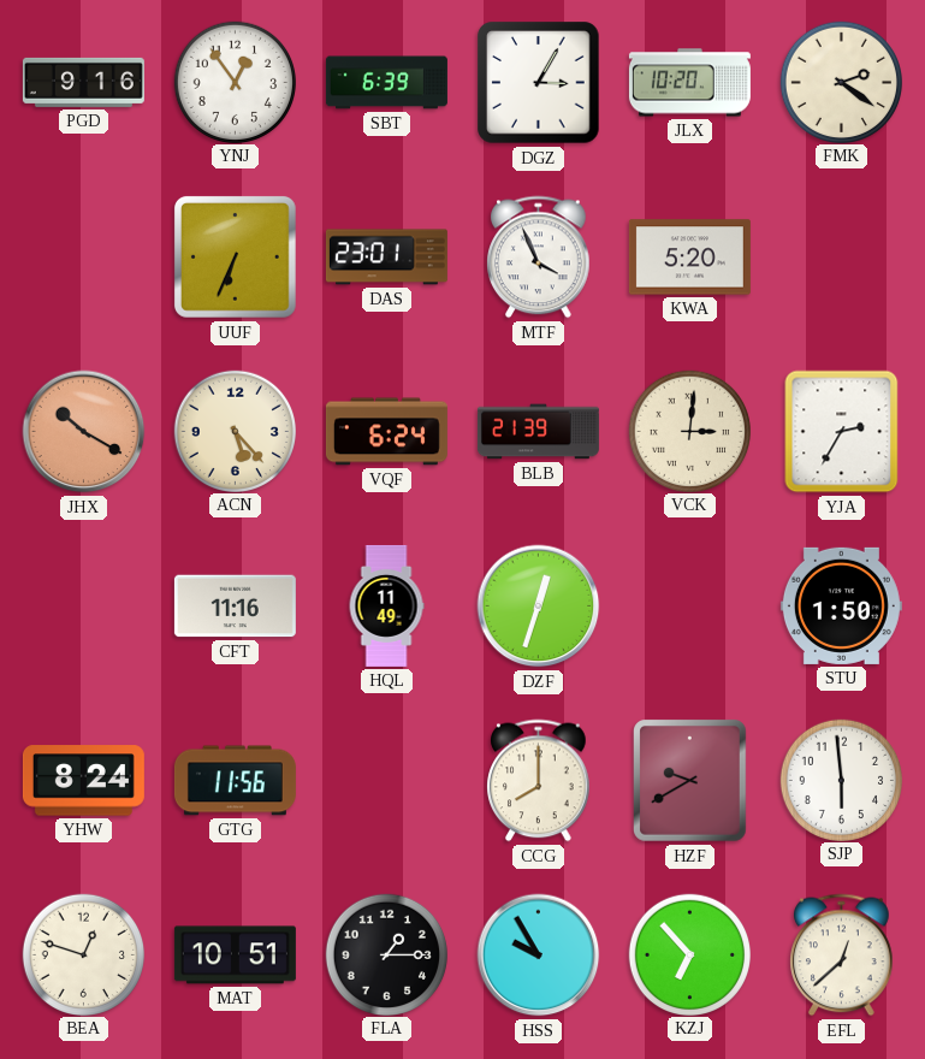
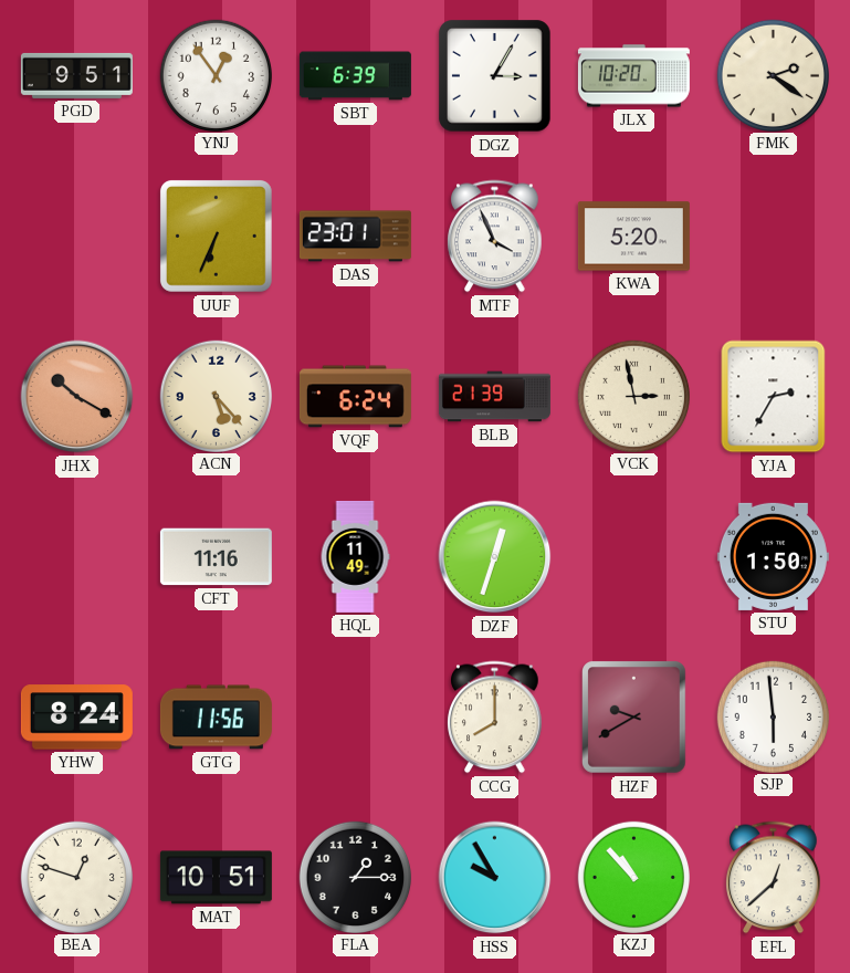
PGD: 9:16 -> 9:51 (76, 75)
VCK: 3:01 -> 2:58 (633, 396)
KZJ: 6:53 -> 10:53 (633, 877)
